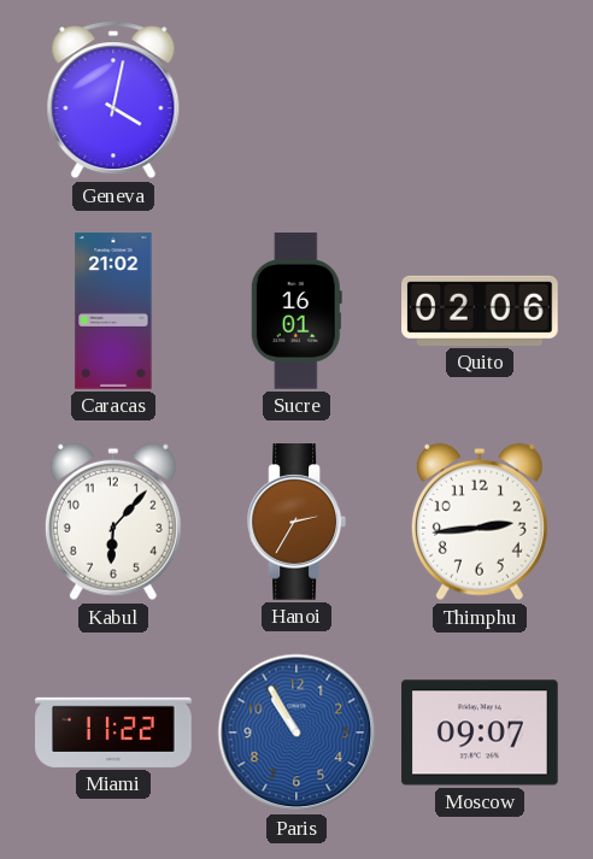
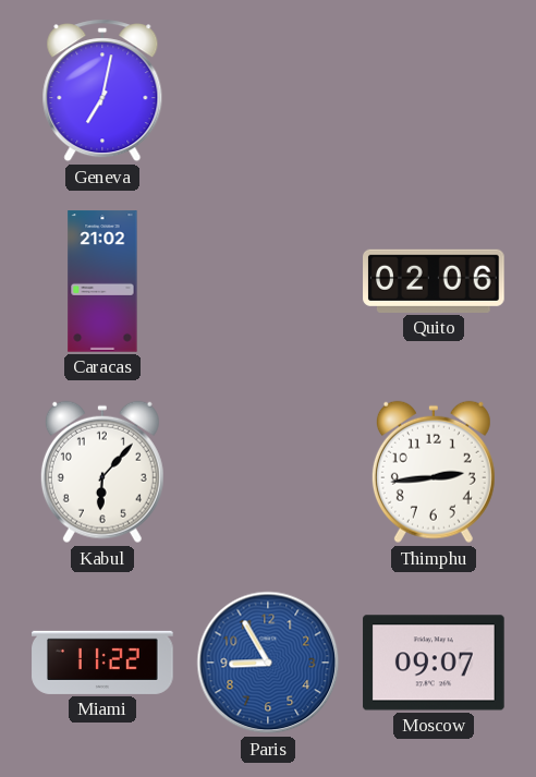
Geneva: 4:02 -> 7:02 (102, 90)
Sucre: 16:01 -> none (296, 311)
Hanoi: 2:35 -> none (295, 522)
Paris: 10:55 -> 8:55 (268, 663)
